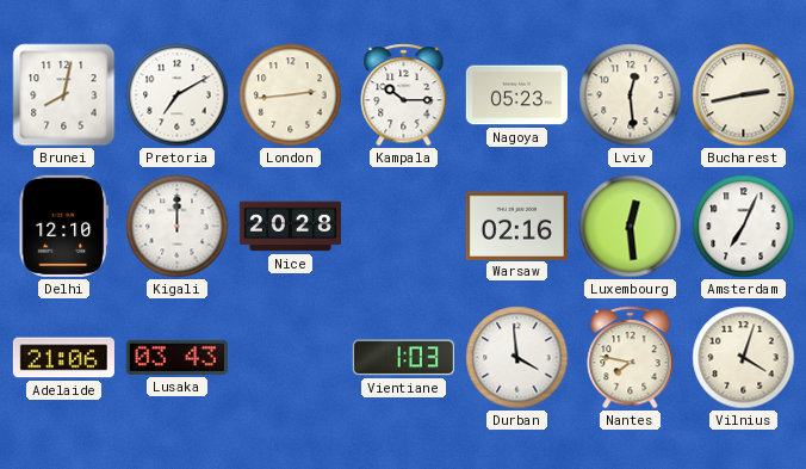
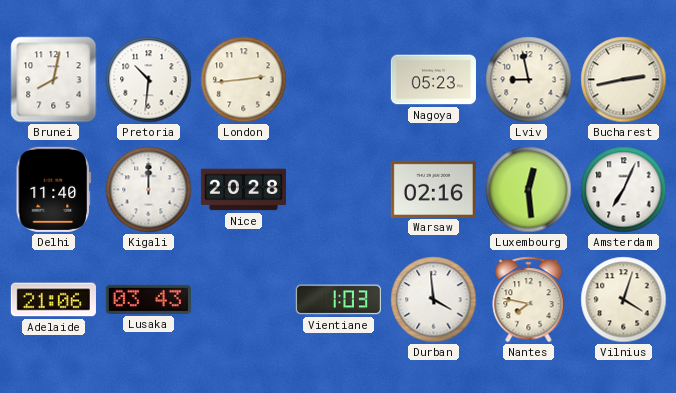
Pretoria: 7:10 -> 10:31 (149, 80)
Kampala: 10:15 -> none (404, 95)
Lviv: 12:29 -> 8:58 (529, 80)
Delhi: 12:10 -> 11:40 (53, 189)
